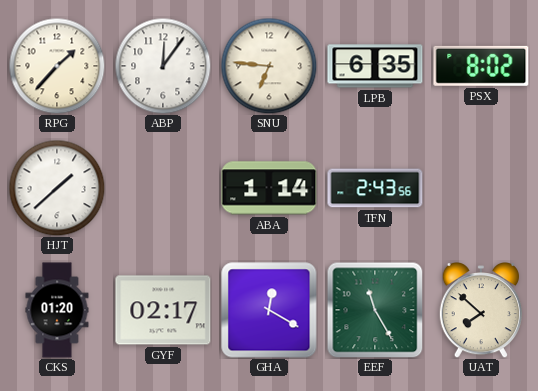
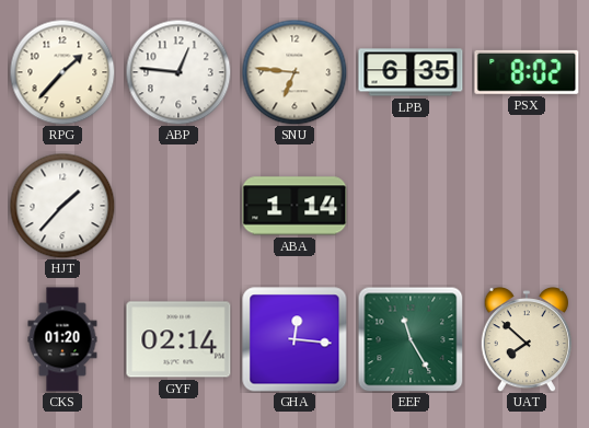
ABP: 12:06 -> 12:46 (178, 72)
HJT: 1:38 -> 1:37 (62, 206)
TFN: 2:43 -> none (375, 188)
GYF: 02:17 -> 02:14 (178, 339)
GHA: 12:20 -> 12:16 (294, 339)
